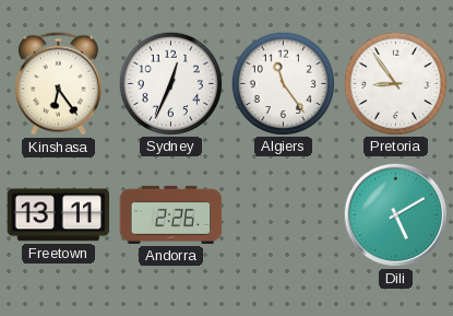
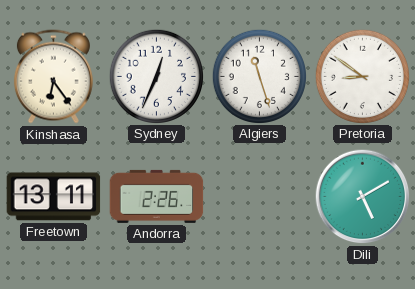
Algiers: 11:24 -> 11:27 (259, 76)
Pretoria: 8:54 -> 8:51 (362, 76)
